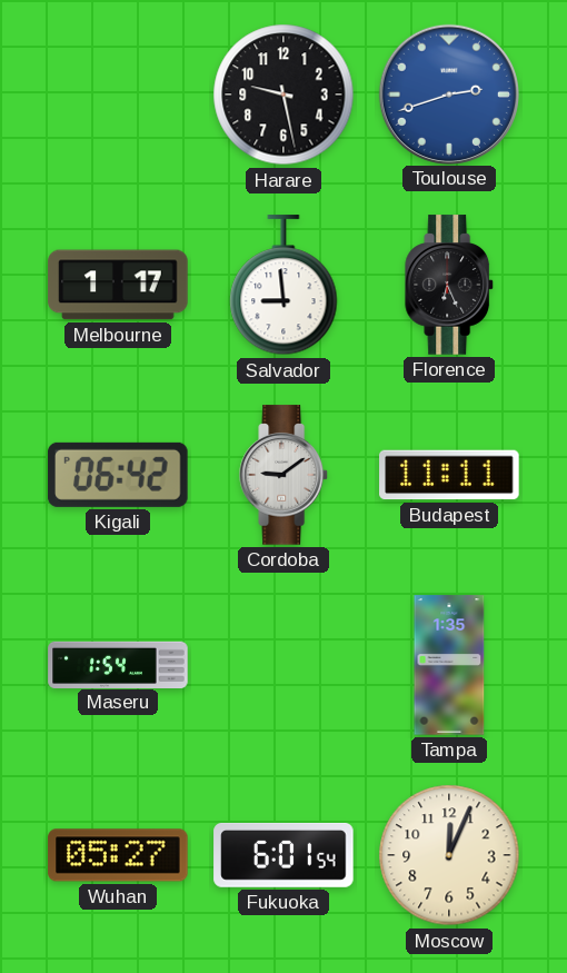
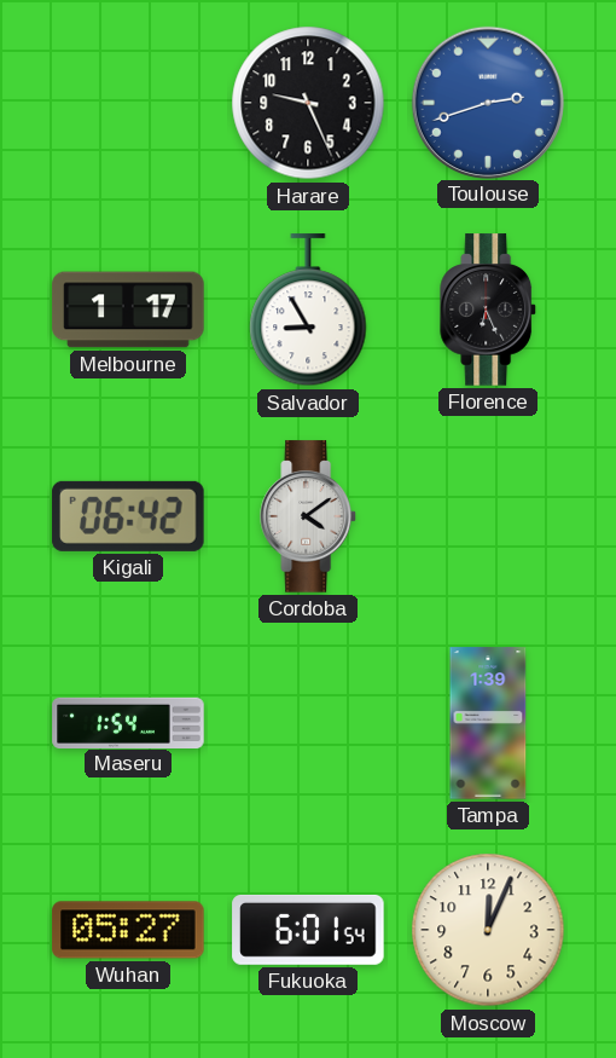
Harare: 9:28 -> 9:26 (308, 103)
Salvador: 8:59 -> 8:55 (308, 311)
Cordoba: 9:09 -> 4:09 (309, 516)
Budapest: 11:11 -> none (449, 475)
Tampa: 1:35 -> 1:39 (488, 723)
